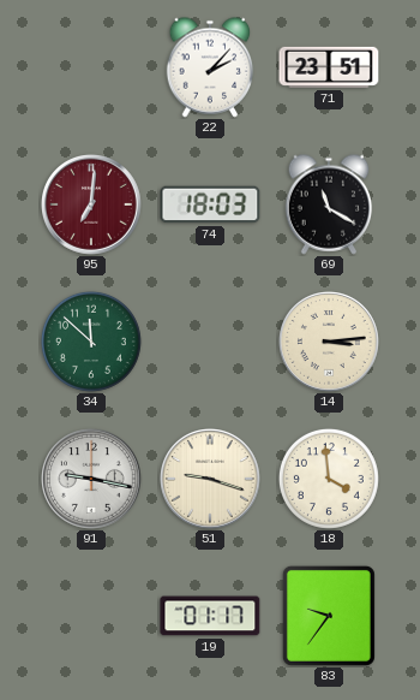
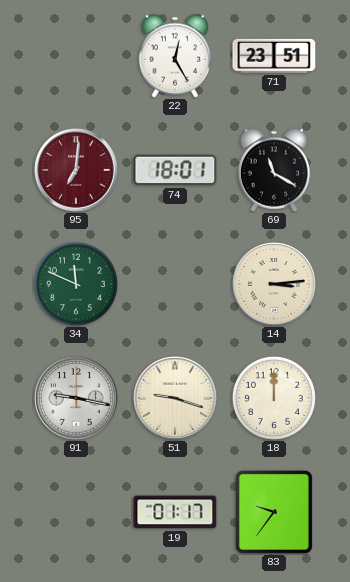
22: 2:07 -> 12:25 (175, 56)
74: 18:03 -> 18:01 (175, 170)
34: 11:52 -> 11:49 (76, 284)
18: 3:59 -> 12:00 (274, 398)
